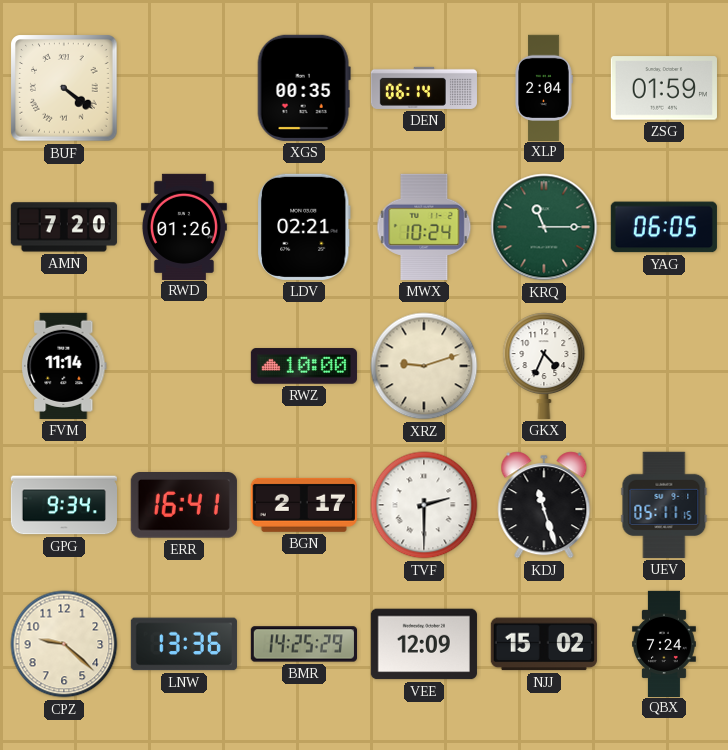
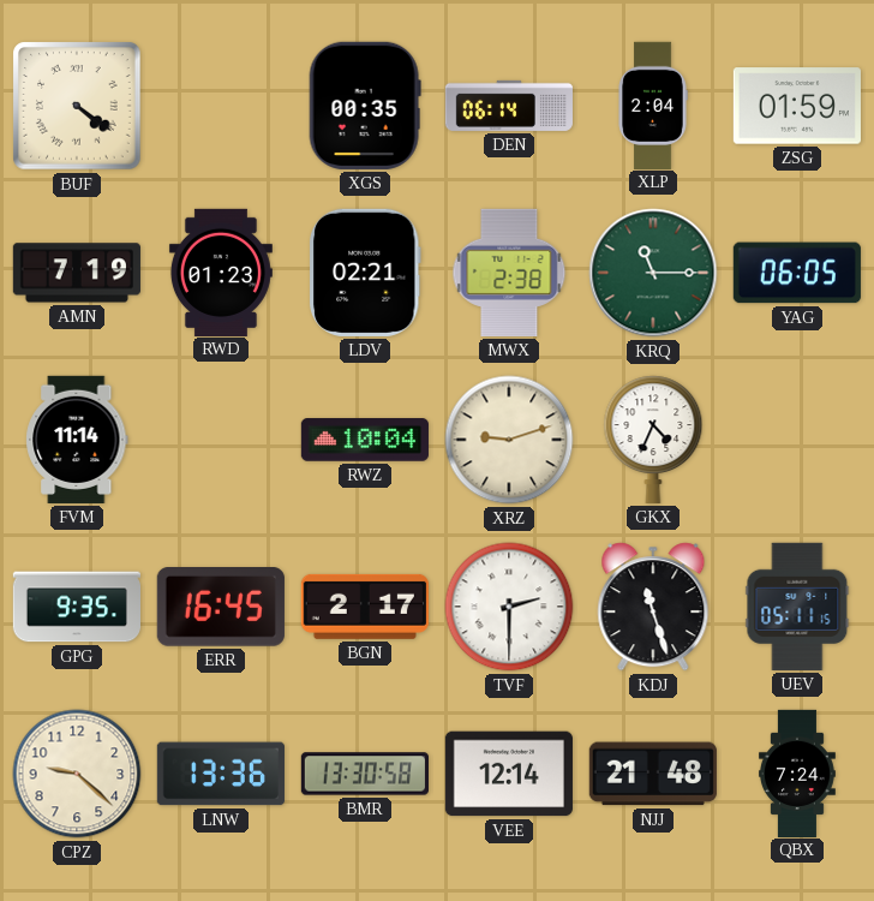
AMN: 7:20 -> 7:19 (77, 273)
RWD: 01:26 -> 01:23 (221, 272)
MWX: 10:24 -> 2:38 (509, 273)
RWZ: 10:00 -> 10:04 (365, 440)
GPG: 9:34 -> 9:35 (76, 607)
ERR: 16:41 -> 16:45 (221, 608)
BMR: 14:25 -> 13:30 (364, 774)
VEE: 12:09 -> 12:14 (509, 774)
NJJ: 15:02 -> 21:48 (653, 774)
